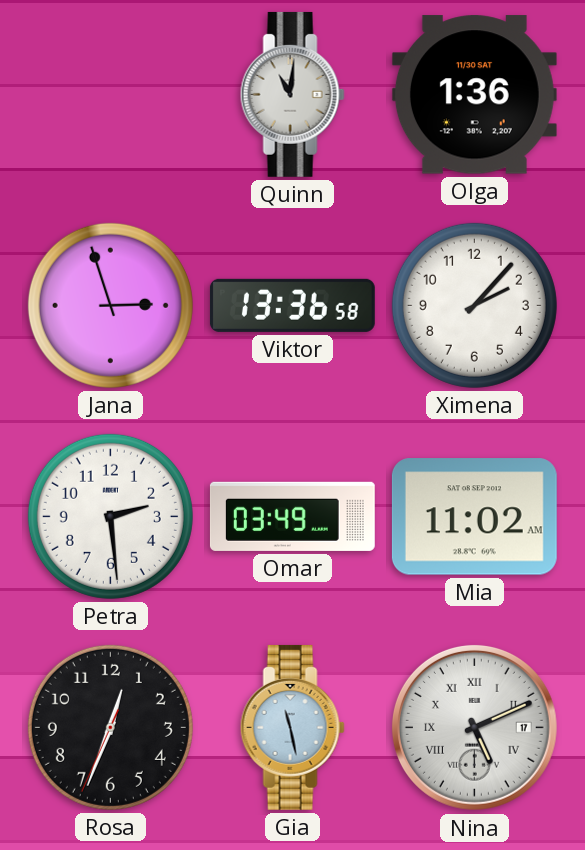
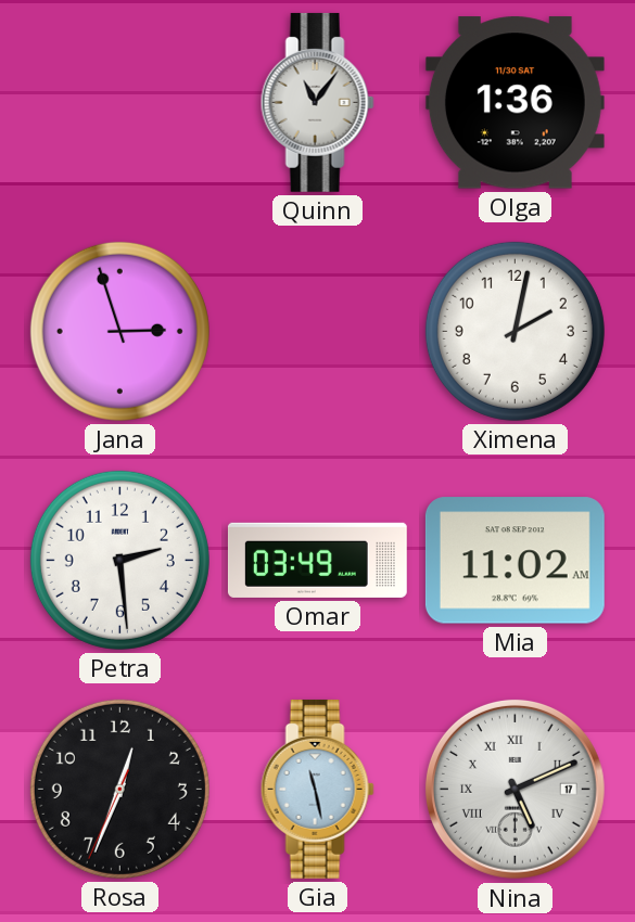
Quinn: 11:01 -> 11:06 (317, 102)
Viktor: 13:36 -> none (292, 305)
Ximena: 2:07 -> 2:02 (515, 331)
